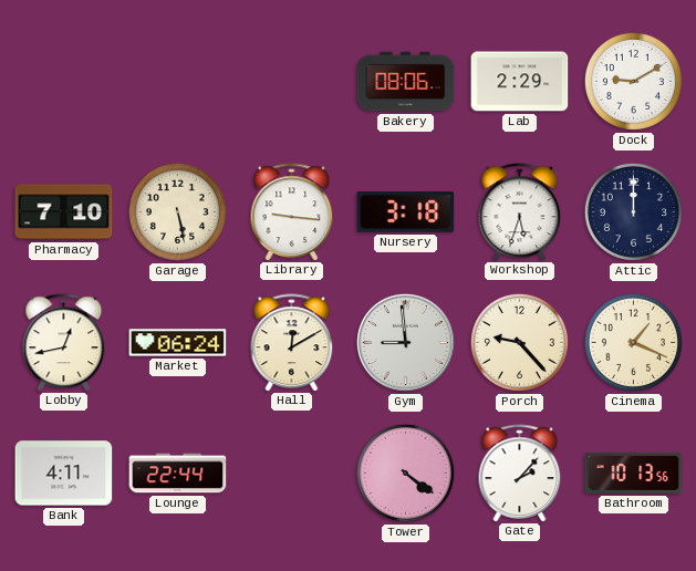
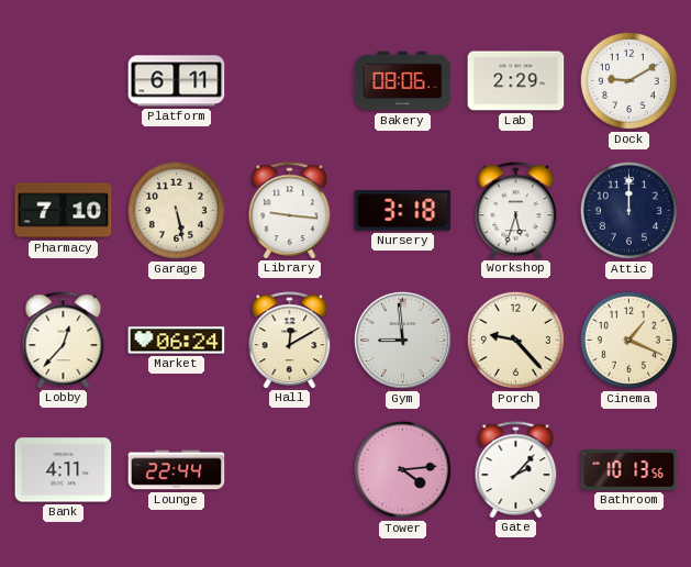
Platform: none -> 6:11 (177, 81)
Lobby: 12:43 -> 12:37 (64, 340)
Tower: 4:21 -> 4:14 (402, 469)
